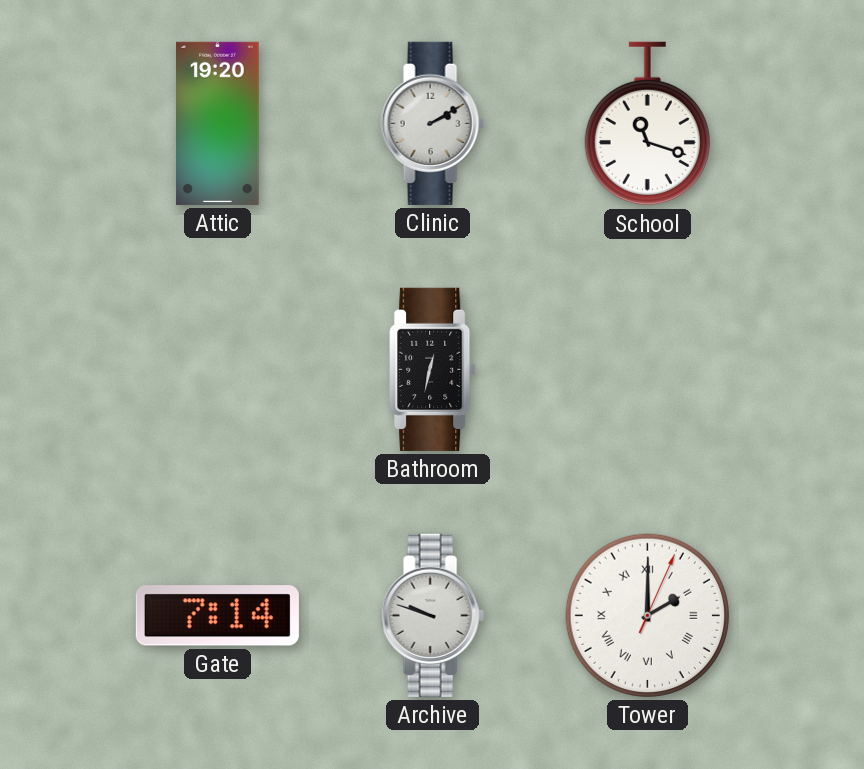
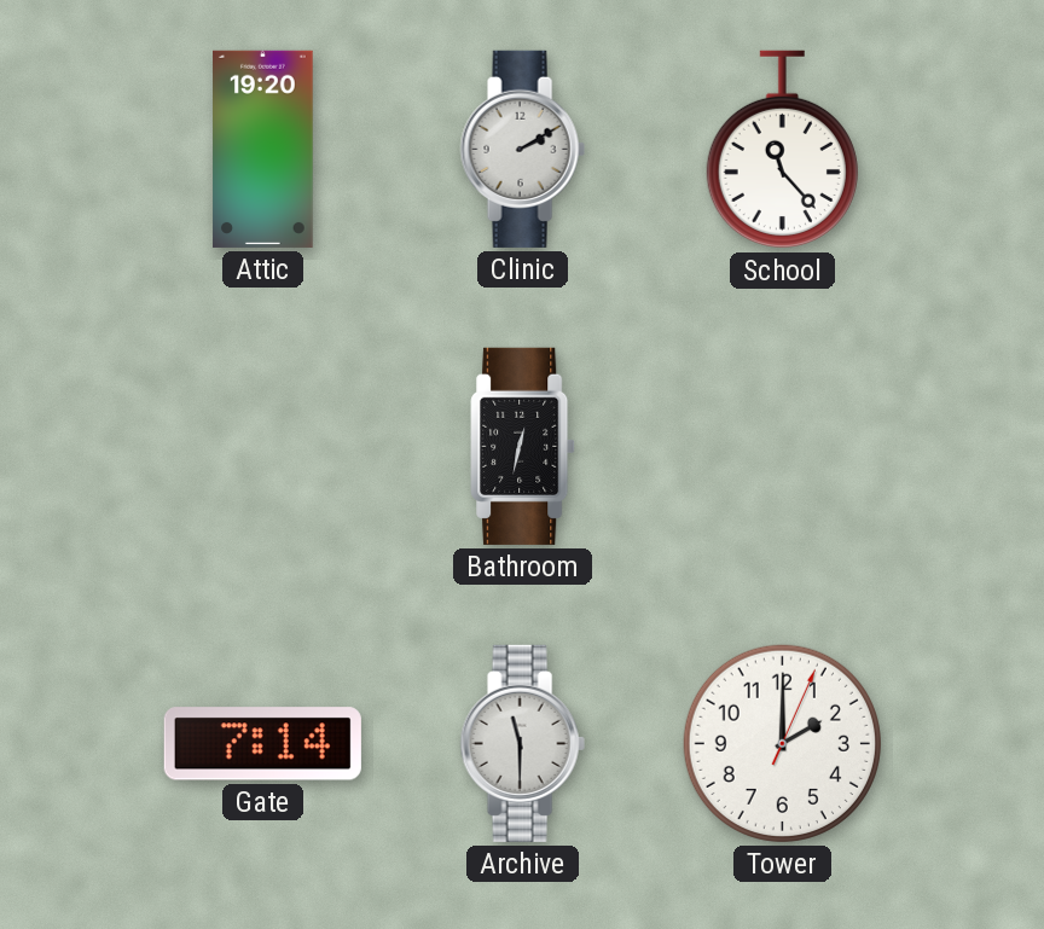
School: 11:18 -> 11:23 (782, 150)
Archive: 9:48 -> 11:30 (522, 743)
Tower numerals: Roman -> Arabic (782, 743)
